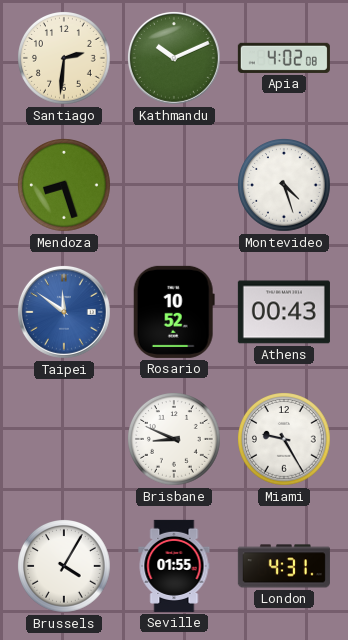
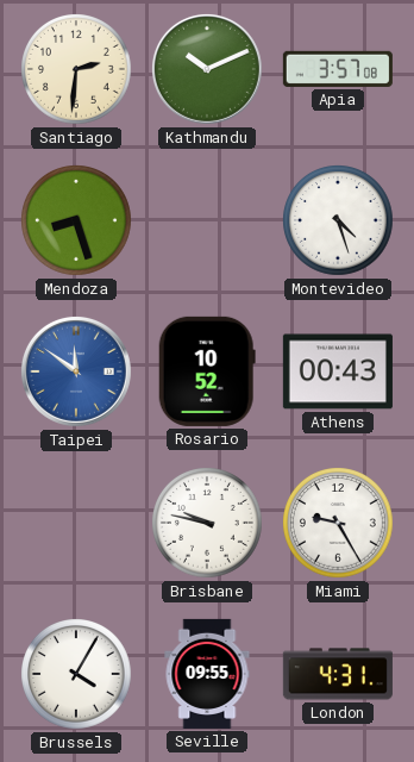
Apia: 4:02 -> 3:57 (338, 69)
Brisbane: 8:49 -> 9:47 (208, 524)
Seville: 01:55 -> 09:55 (207, 674)
